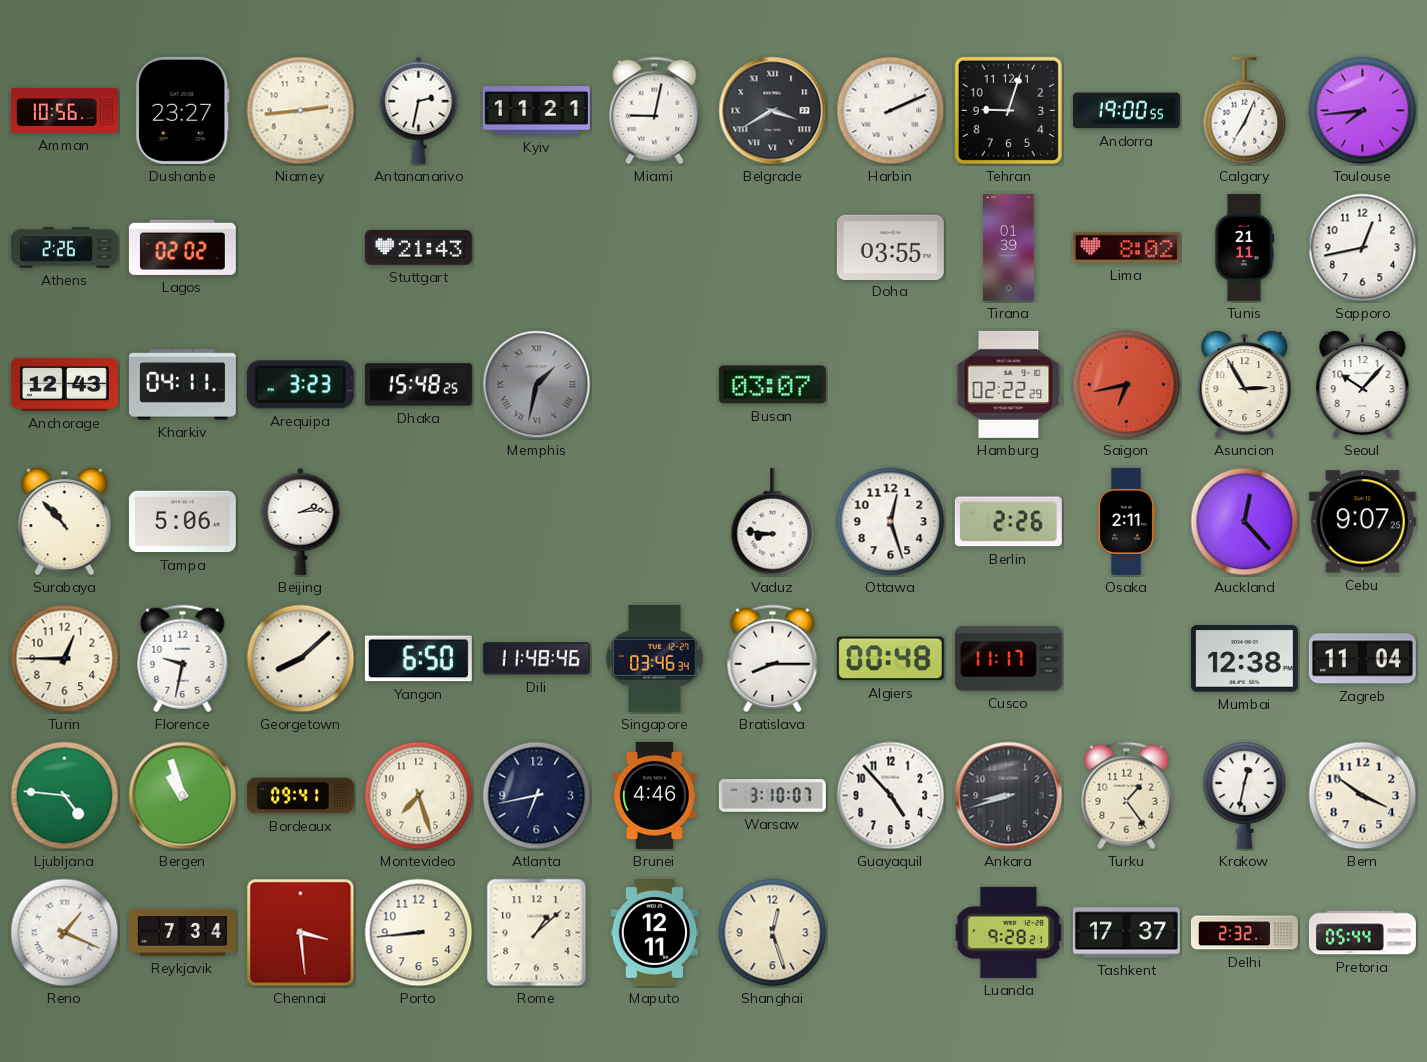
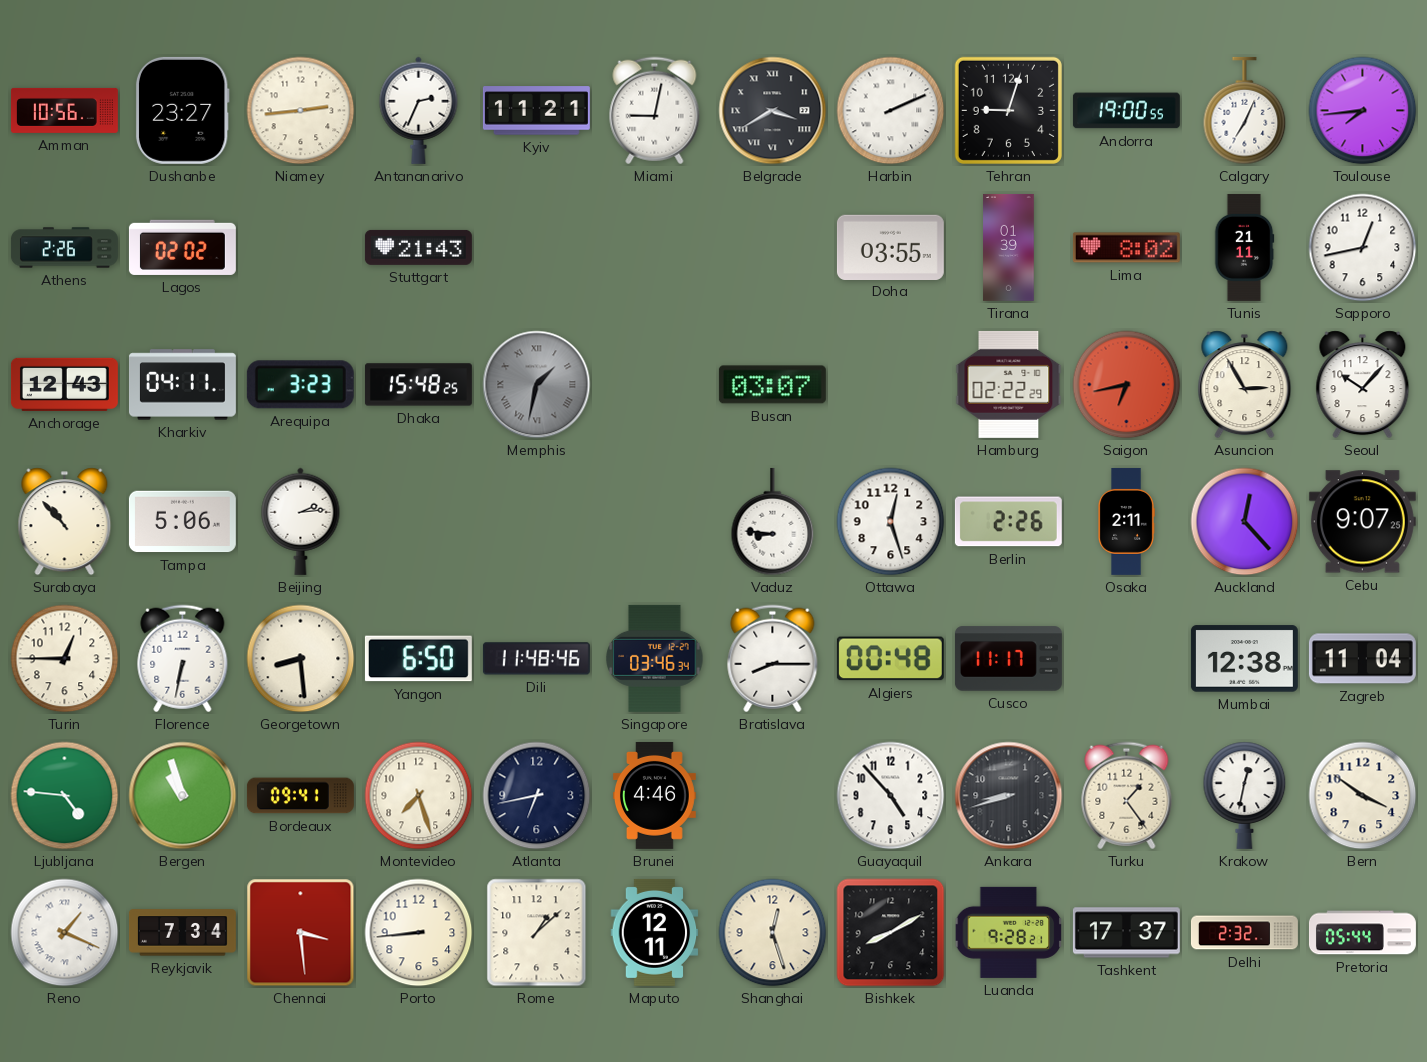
Antananarivo: 2:32 -> 2:34 (419, 110)
Florence: 9:32 -> 6:32 (183, 659)
Georgetown: 8:08 -> 8:29 (301, 659)
Warsaw: 3:10 -> none (772, 796)
Bishkek: none -> 8:10 (891, 933)
